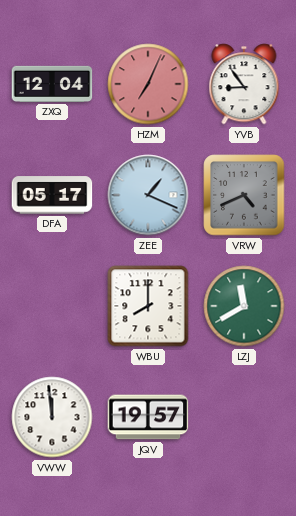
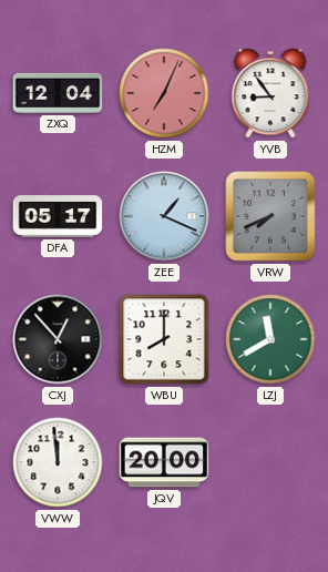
VRW: 4:41 -> 7:41 (270, 216)
CXJ: none -> 12:53 (58, 339)
JQV: 19:57 -> 20:00 (164, 462)
